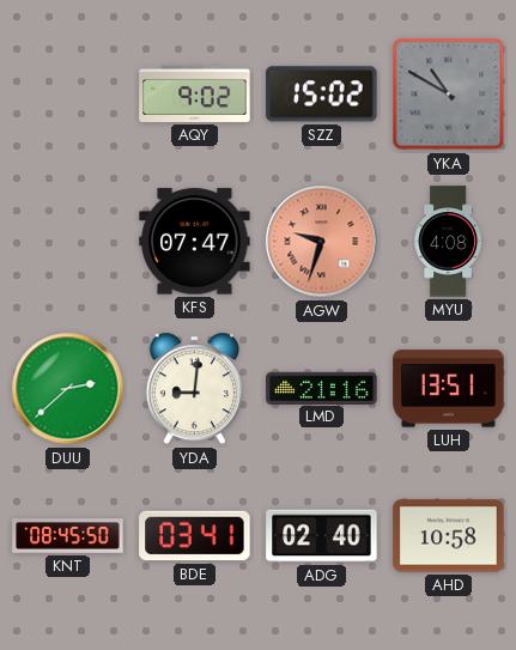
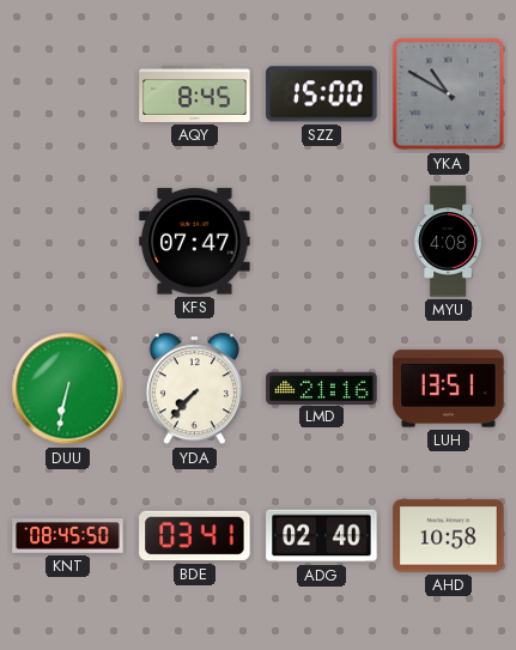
AQY: 9:02 -> 8:45 (195, 93)
SZZ: 15:02 -> 15:00 (322, 95)
AGW: 9:33 -> none (322, 242)
DUU: 2:38 -> 6:32 (68, 389)
YDA: 9:01 -> 7:37 (194, 389)
